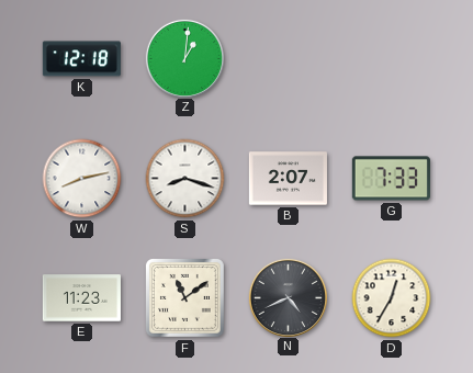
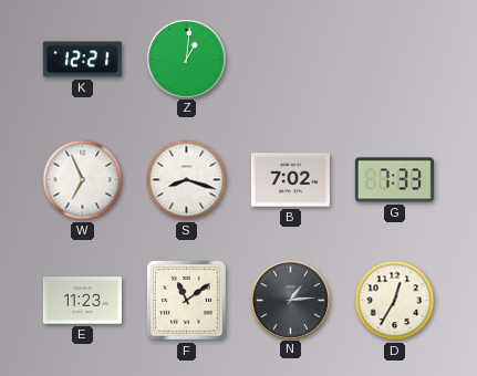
K: 12:18 -> 12:21 (82, 60)
W: 8:13 -> 6:56 (83, 180)
B: 2:07 -> 7:02 (290, 180)
N: 4:41 -> 1:14 (290, 300)
